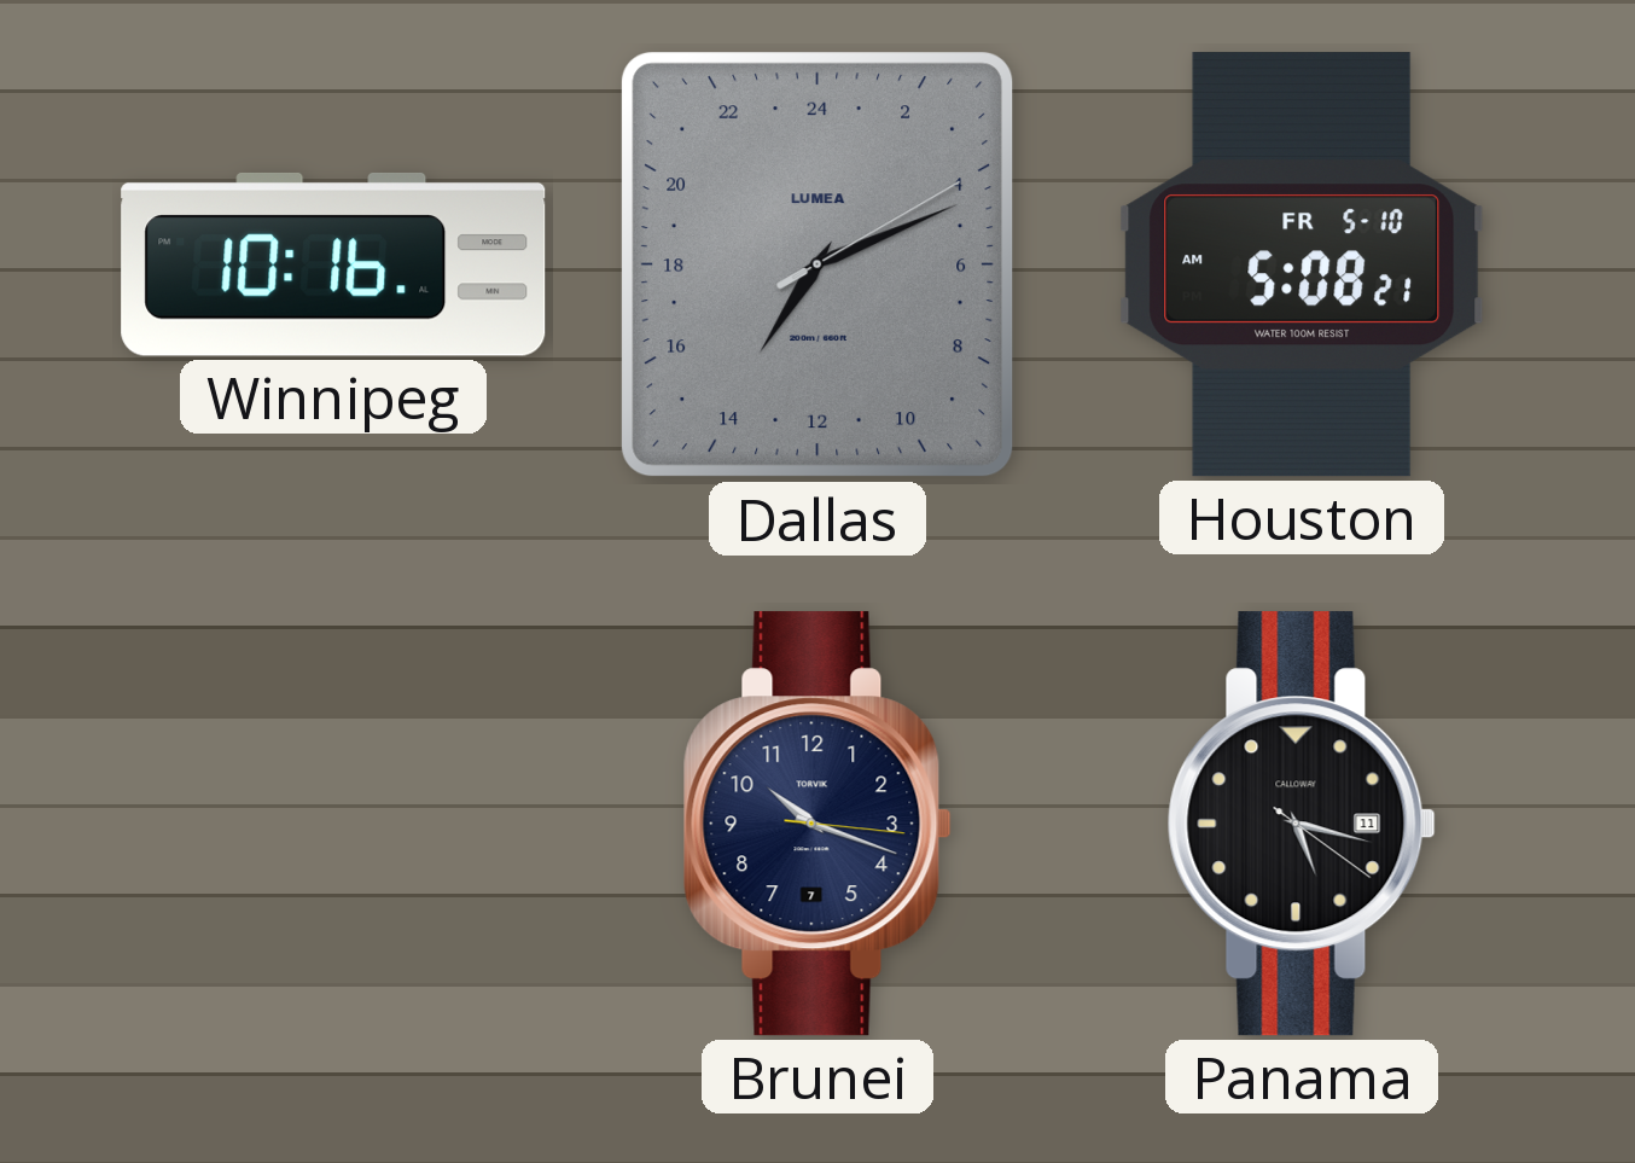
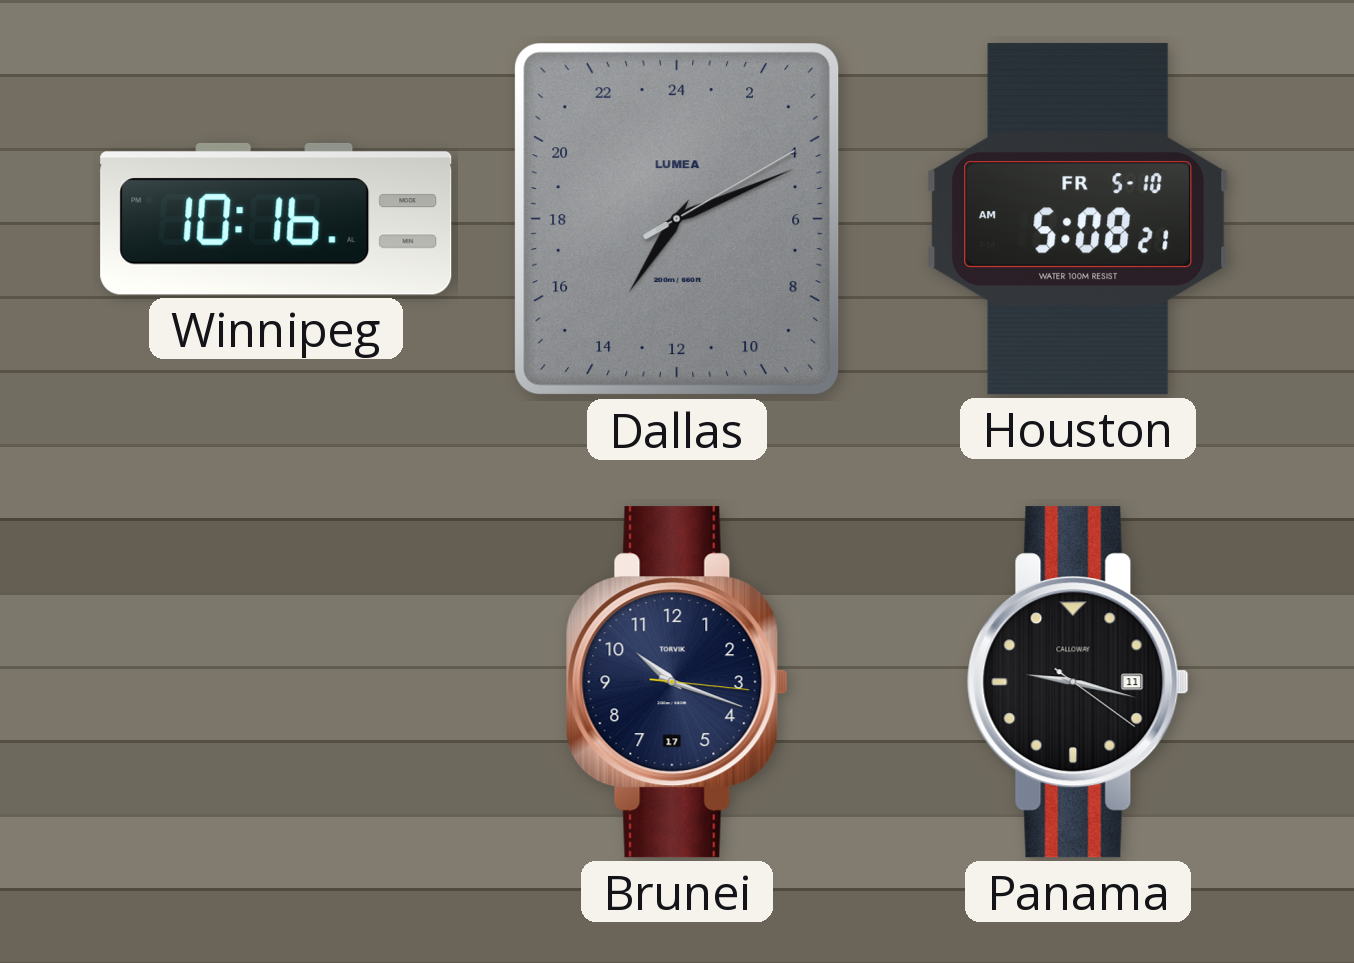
Brunei date: 7 -> 17 (677, 682)
Panama: 5:17 -> 9:17 (1078, 682)
